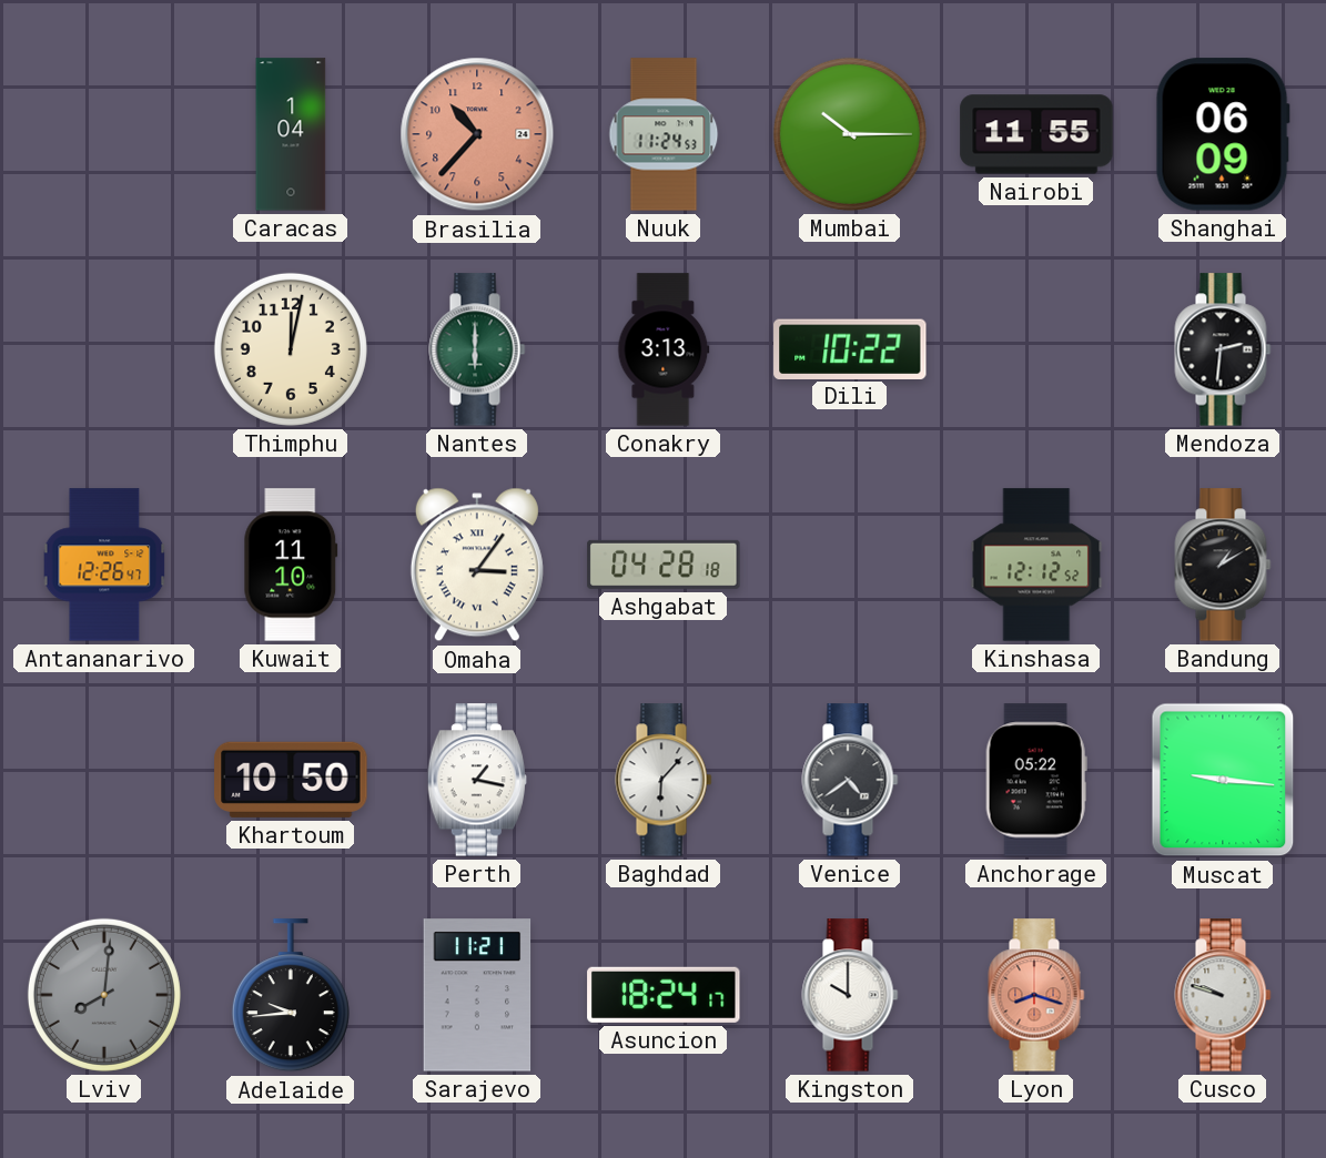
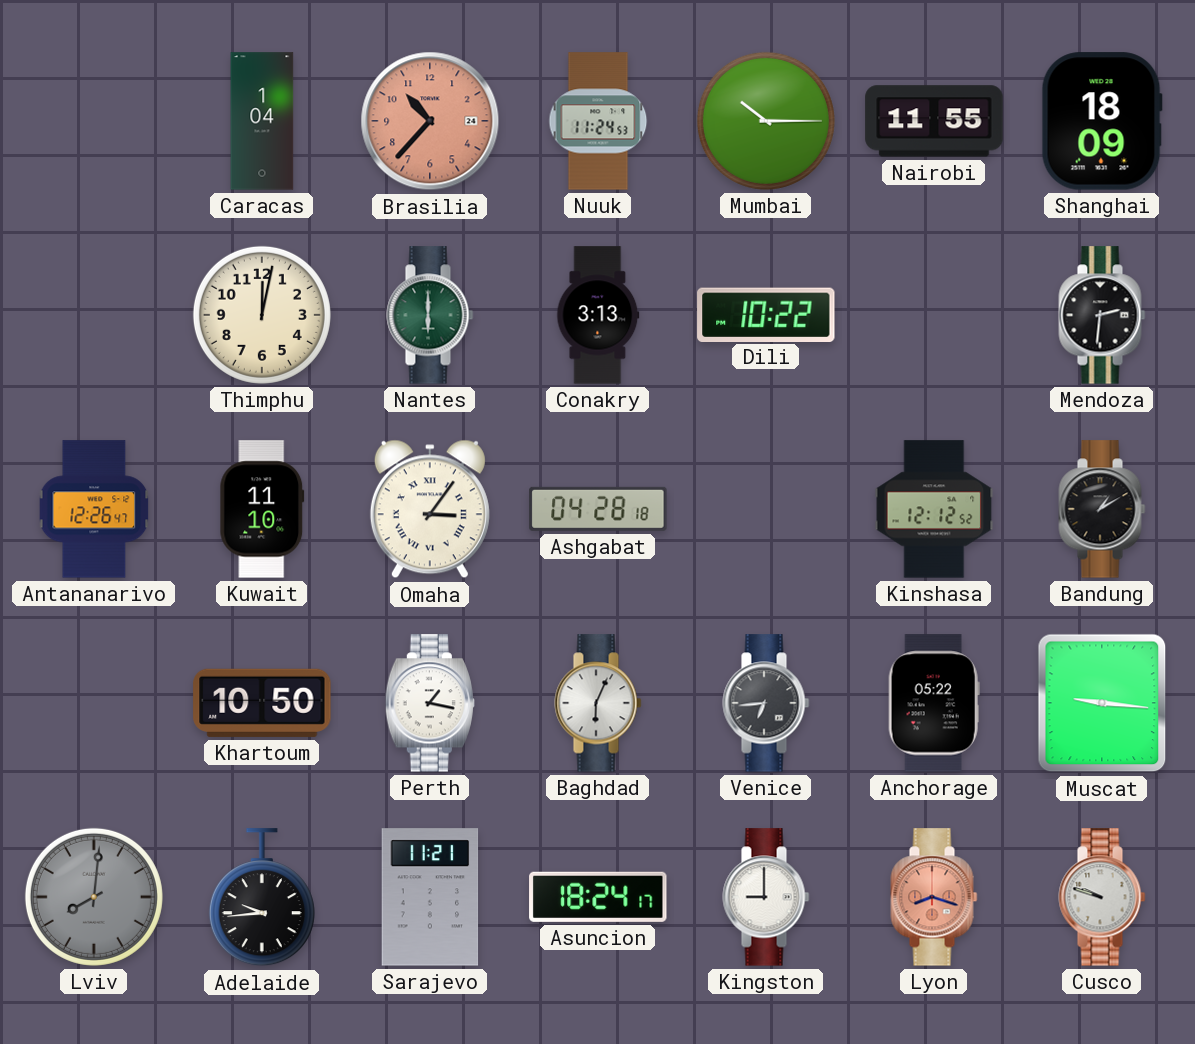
Shanghai: 06:09 -> 18:09 (1102, 121)
Baghdad: 6:07 -> 6:04 (598, 703)
Venice: 4:39 -> 6:44 (766, 703)
Kingston: 10:00 -> 9:00 (766, 897)
